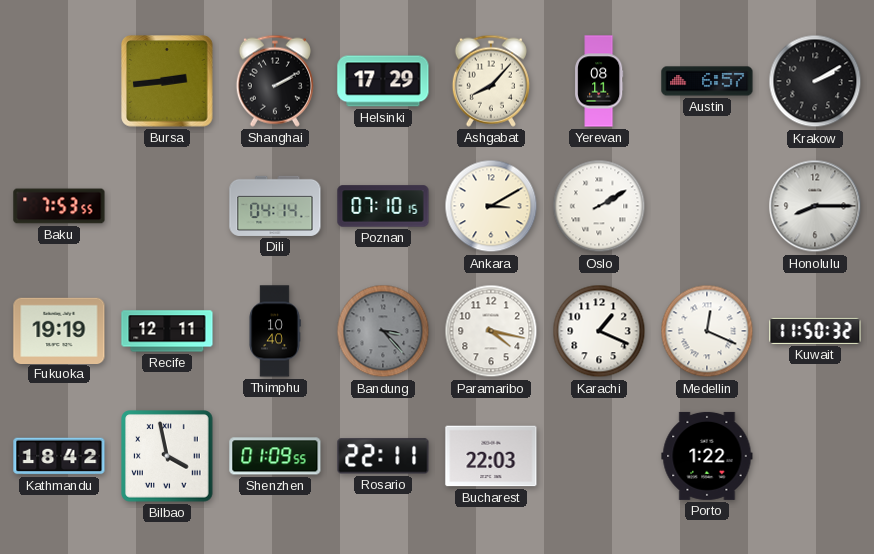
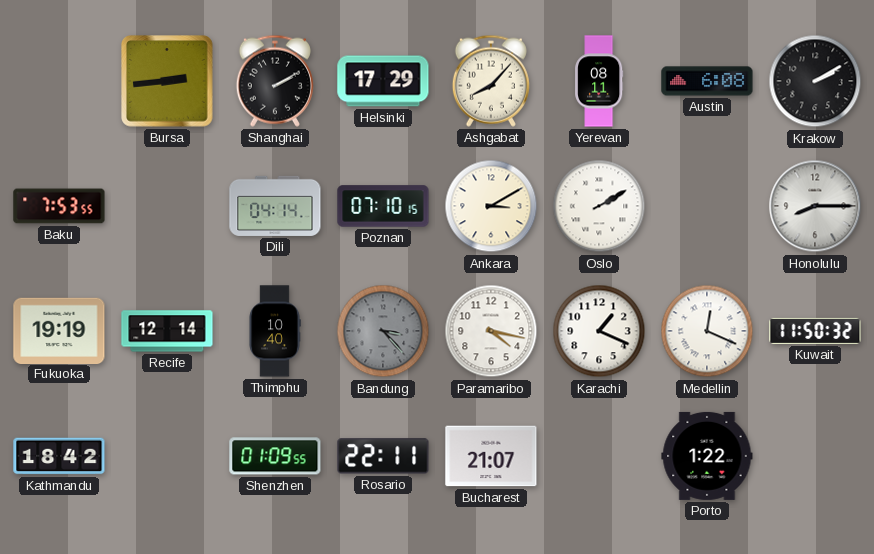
Austin: 6:57 -> 6:08 (707, 81)
Recife: 12:11 -> 12:14 (167, 331)
Bilbao: 3:58 -> none (167, 456)
Bucharest: 22:03 -> 21:07 (491, 456)
